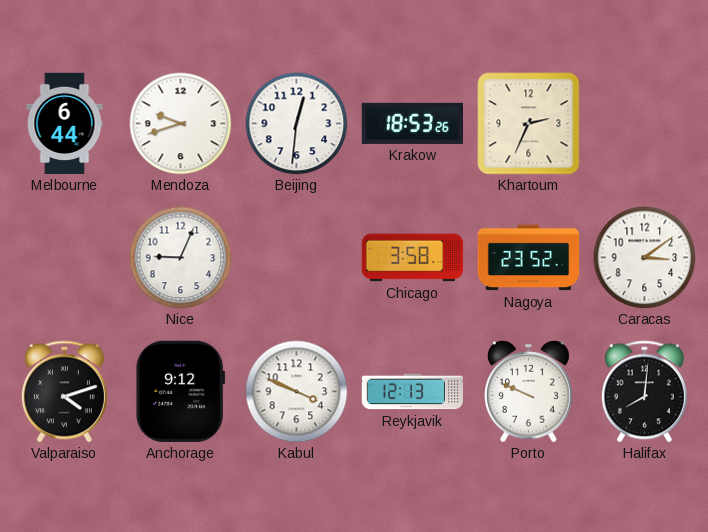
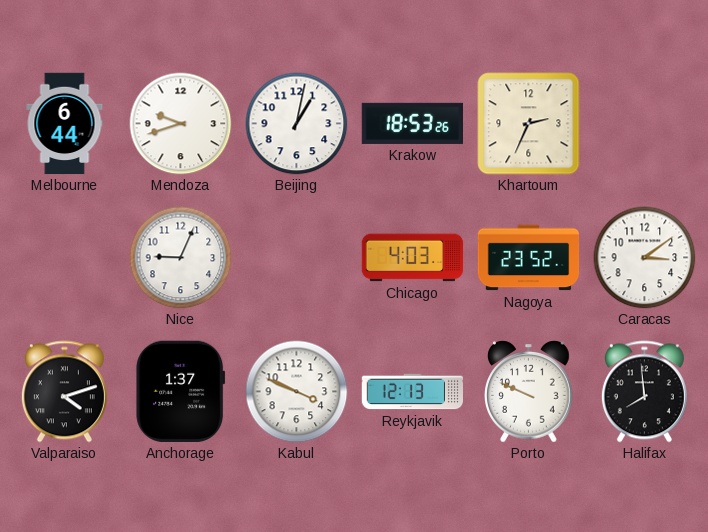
Beijing: 12:31 -> 1:02 (297, 124)
Chicago: 3:58 -> 4:03 (413, 258)
Anchorage: 9:12 -> 1:37 (181, 391)
Halifax: 8:01 -> 7:59 (644, 392)
